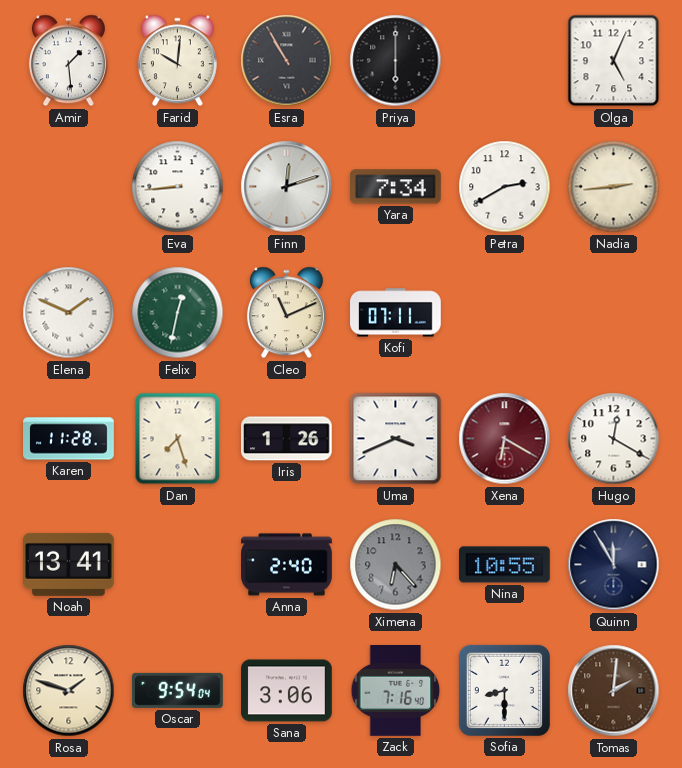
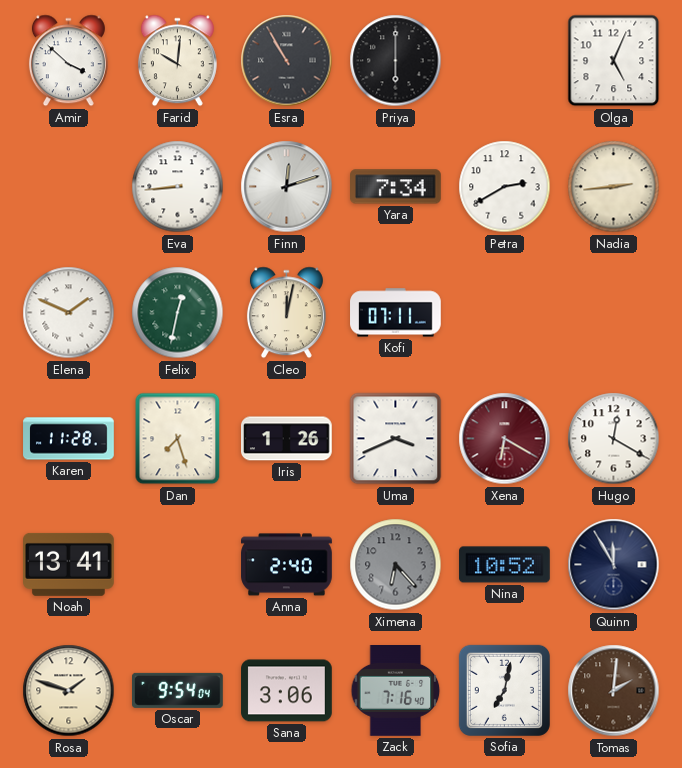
Amir: 1:29 -> 3:52 (68, 61)
Cleo: 11:11 -> 12:02 (286, 313)
Nina: 10:55 -> 10:52 (505, 565)
Sofia: 8:30 -> 7:02 (504, 690)
